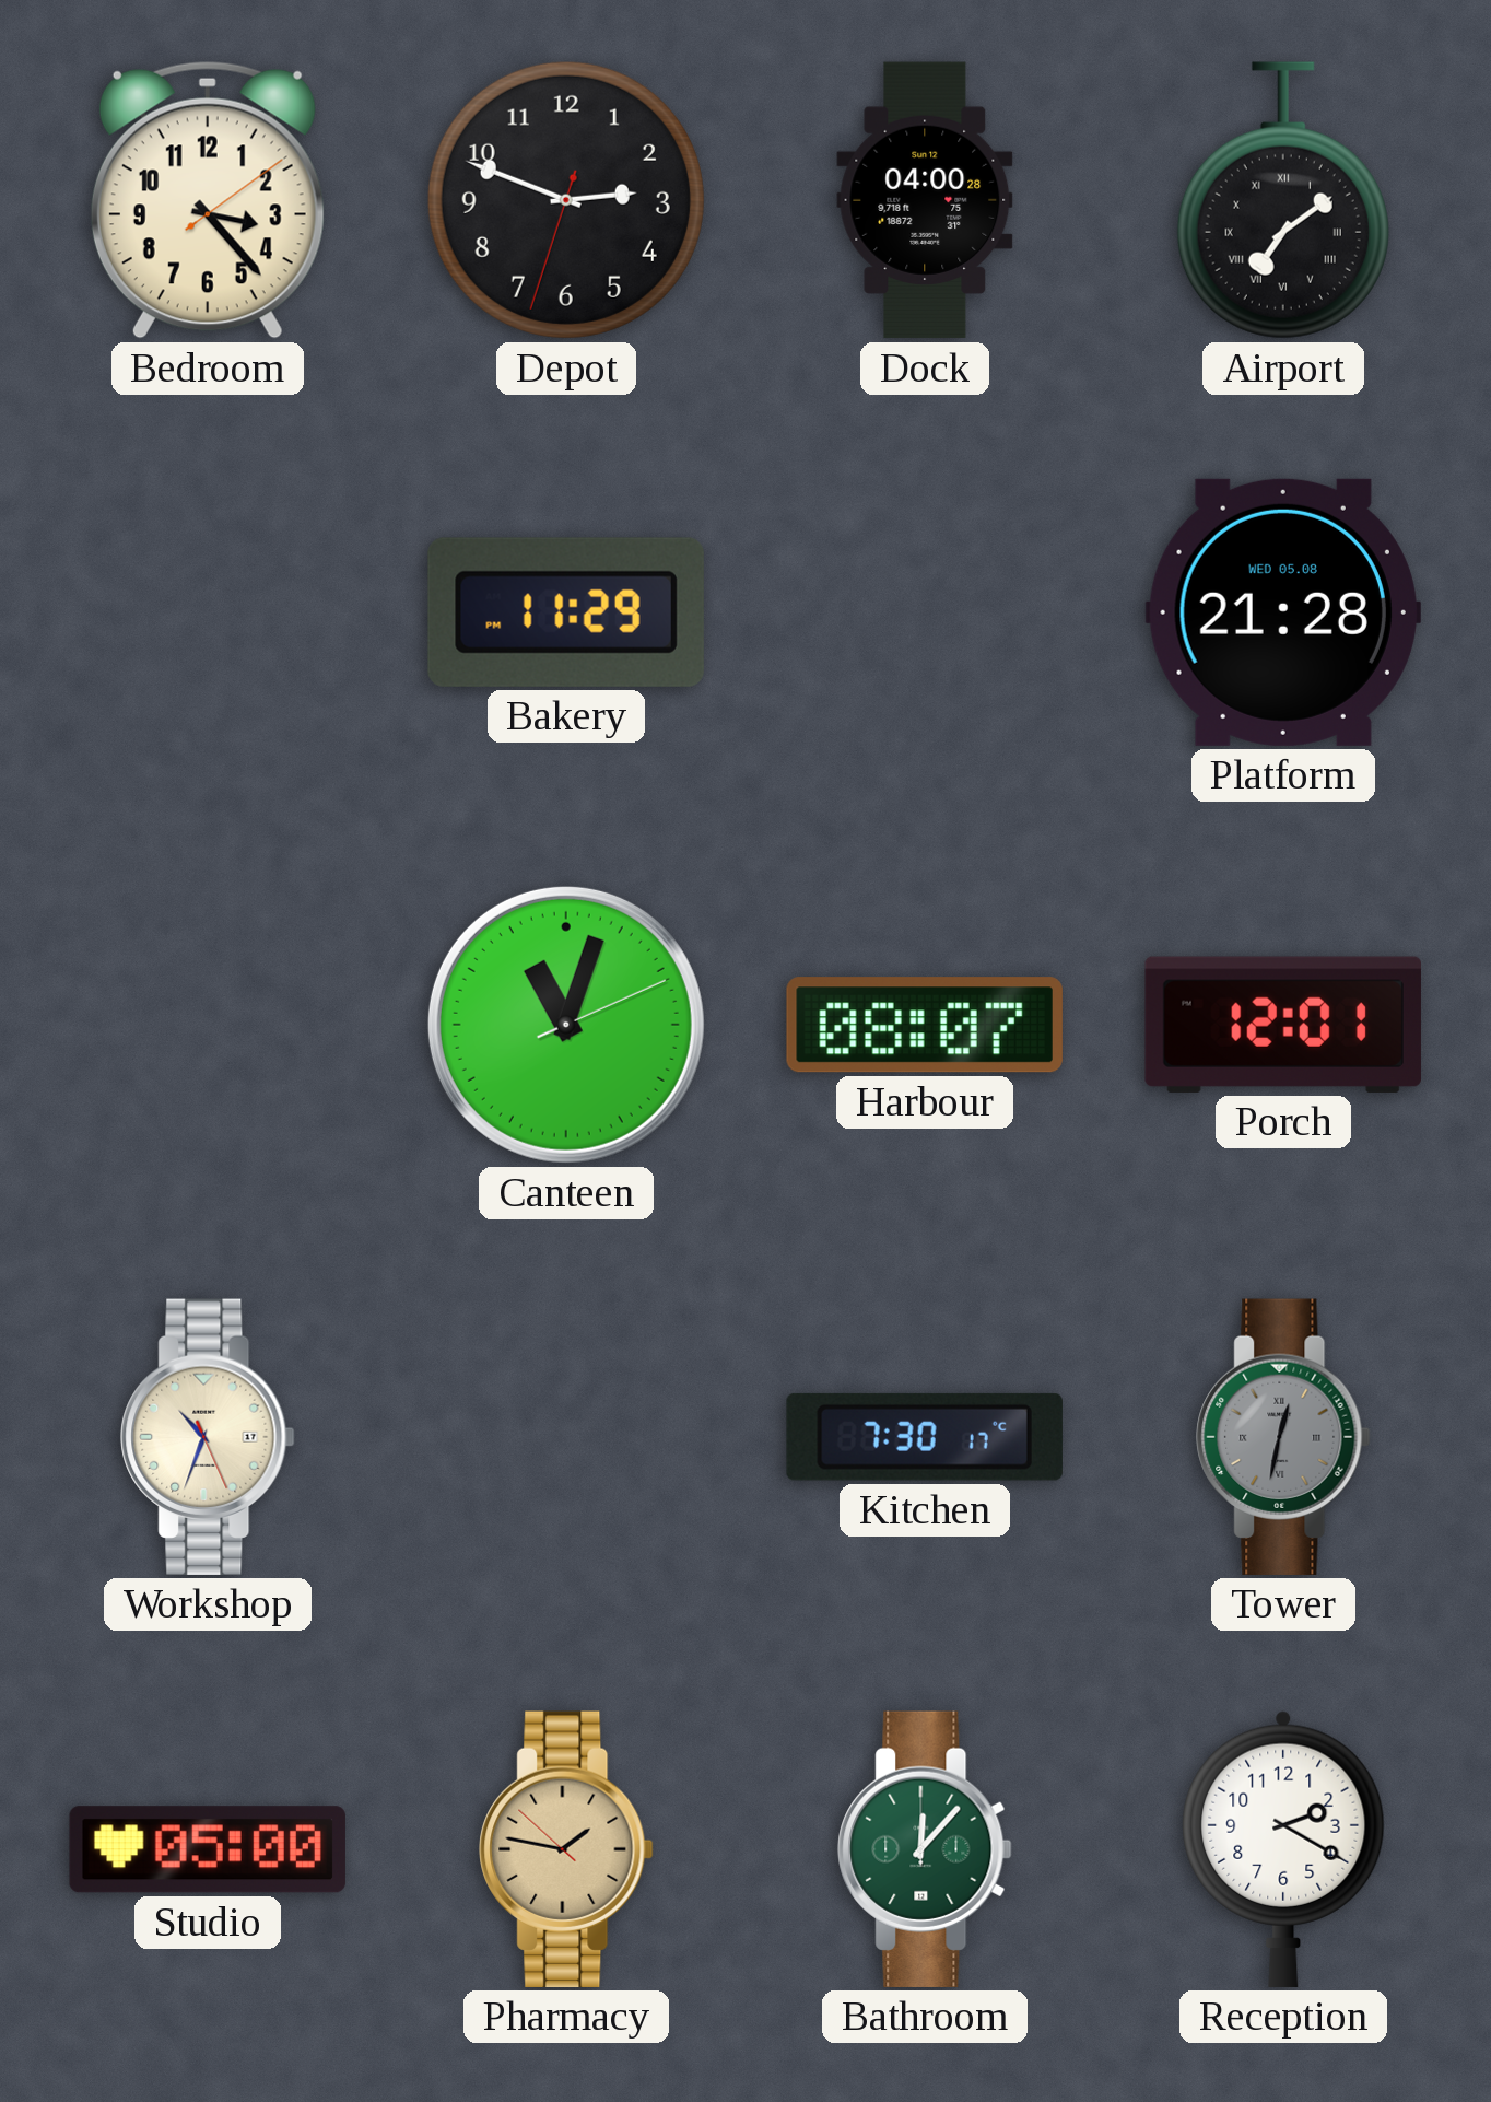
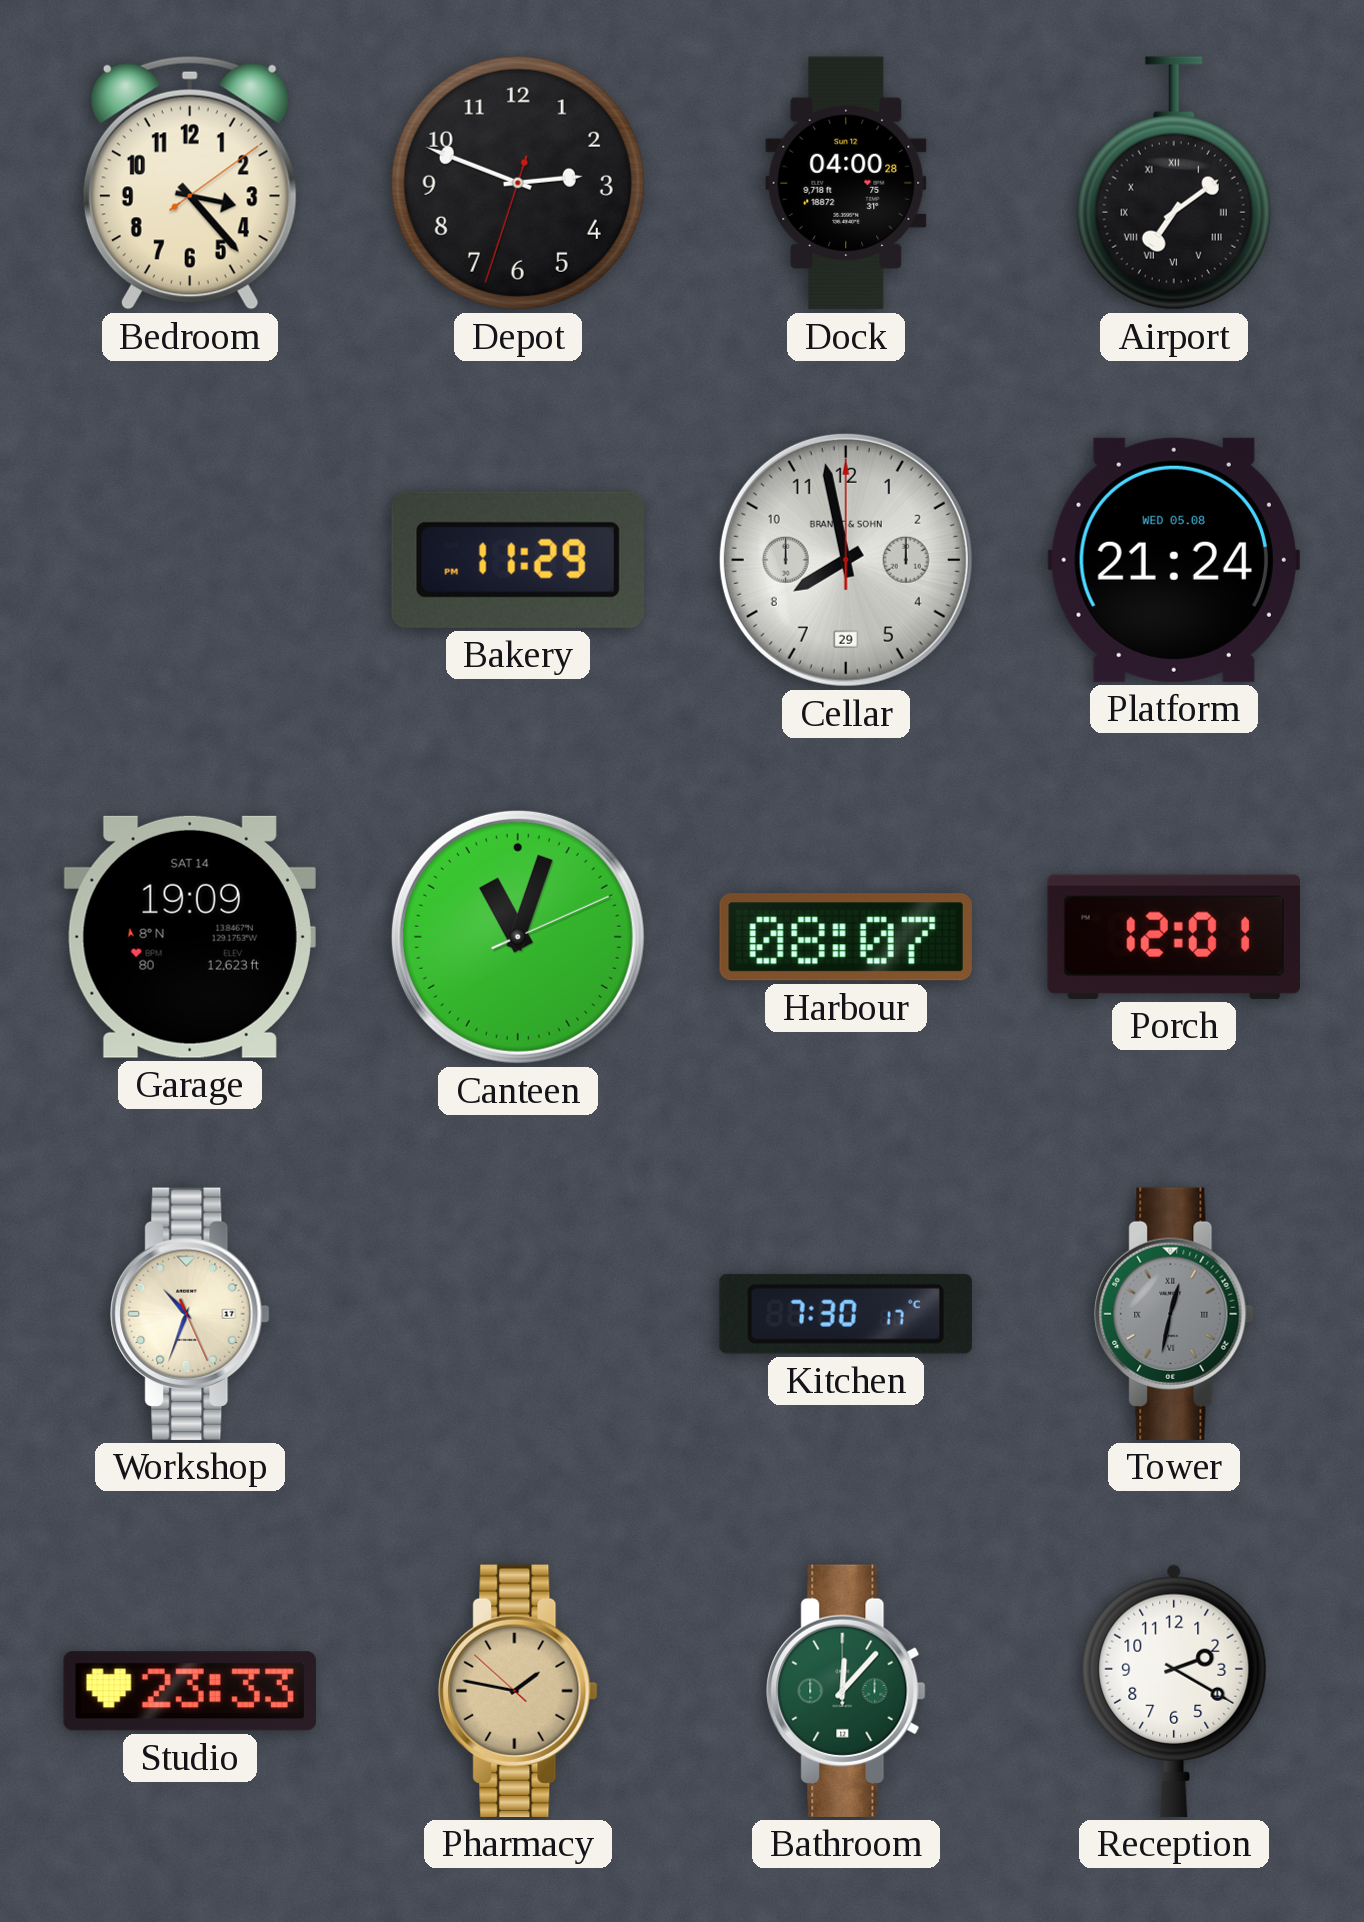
Cellar: none -> 7:58 (846, 560)
Platform: 21:28 -> 21:24 (1174, 560)
Garage: none -> 19:09 (190, 937)
Studio: 05:00 -> 23:33 (190, 1691)
